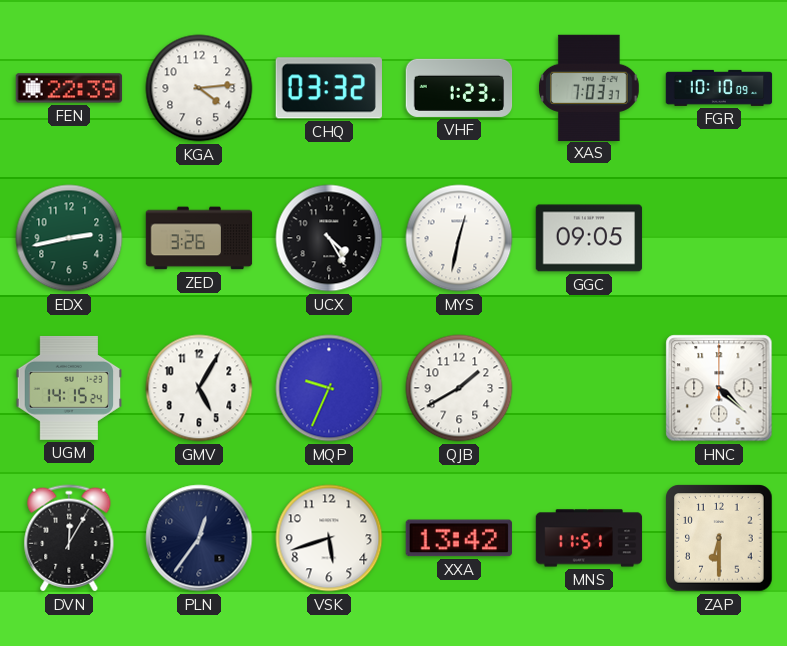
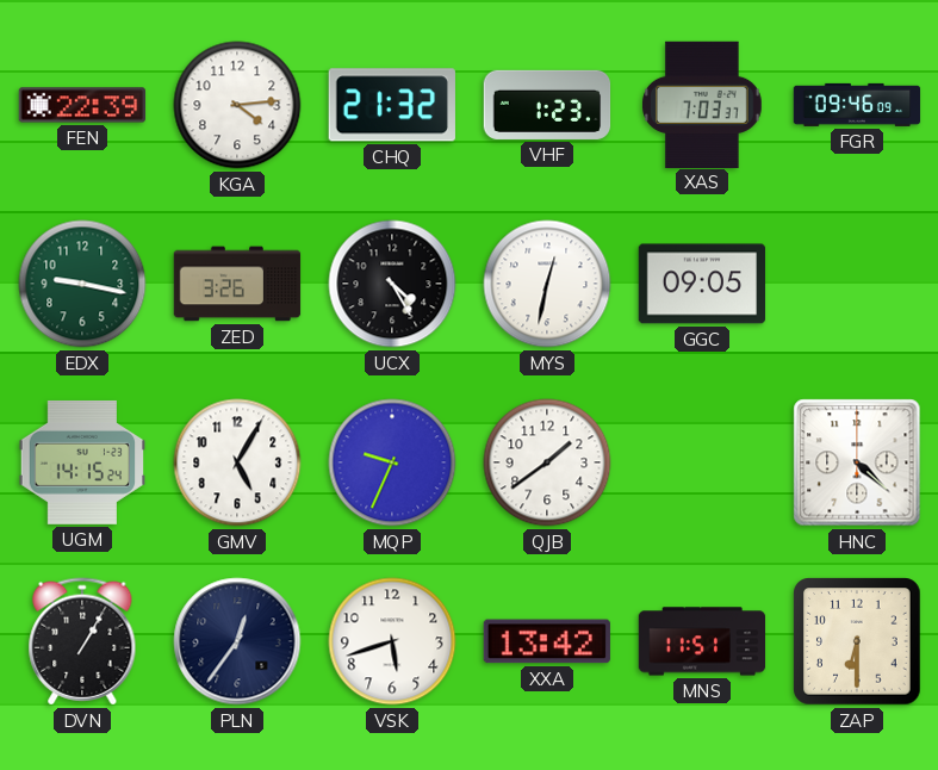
CHQ: 03:32 -> 21:32 (392, 105)
FGR: 10:10 -> 09:46 (857, 105)
EDX: 2:43 -> 9:17 (82, 284)
QJB: 1:40 -> 1:39 (547, 462)
DVN: 12:05 -> 1:05 (82, 641)
